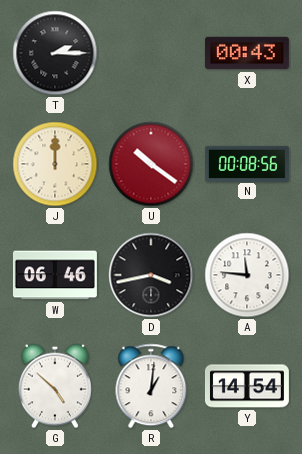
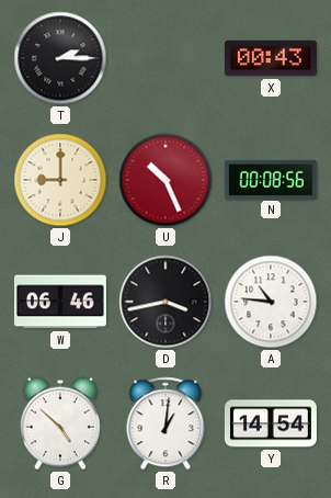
J: 12:00 -> 9:00 (60, 180)
U: 10:21 -> 10:26 (165, 180)
A: 11:46 -> 10:46 (271, 302)
